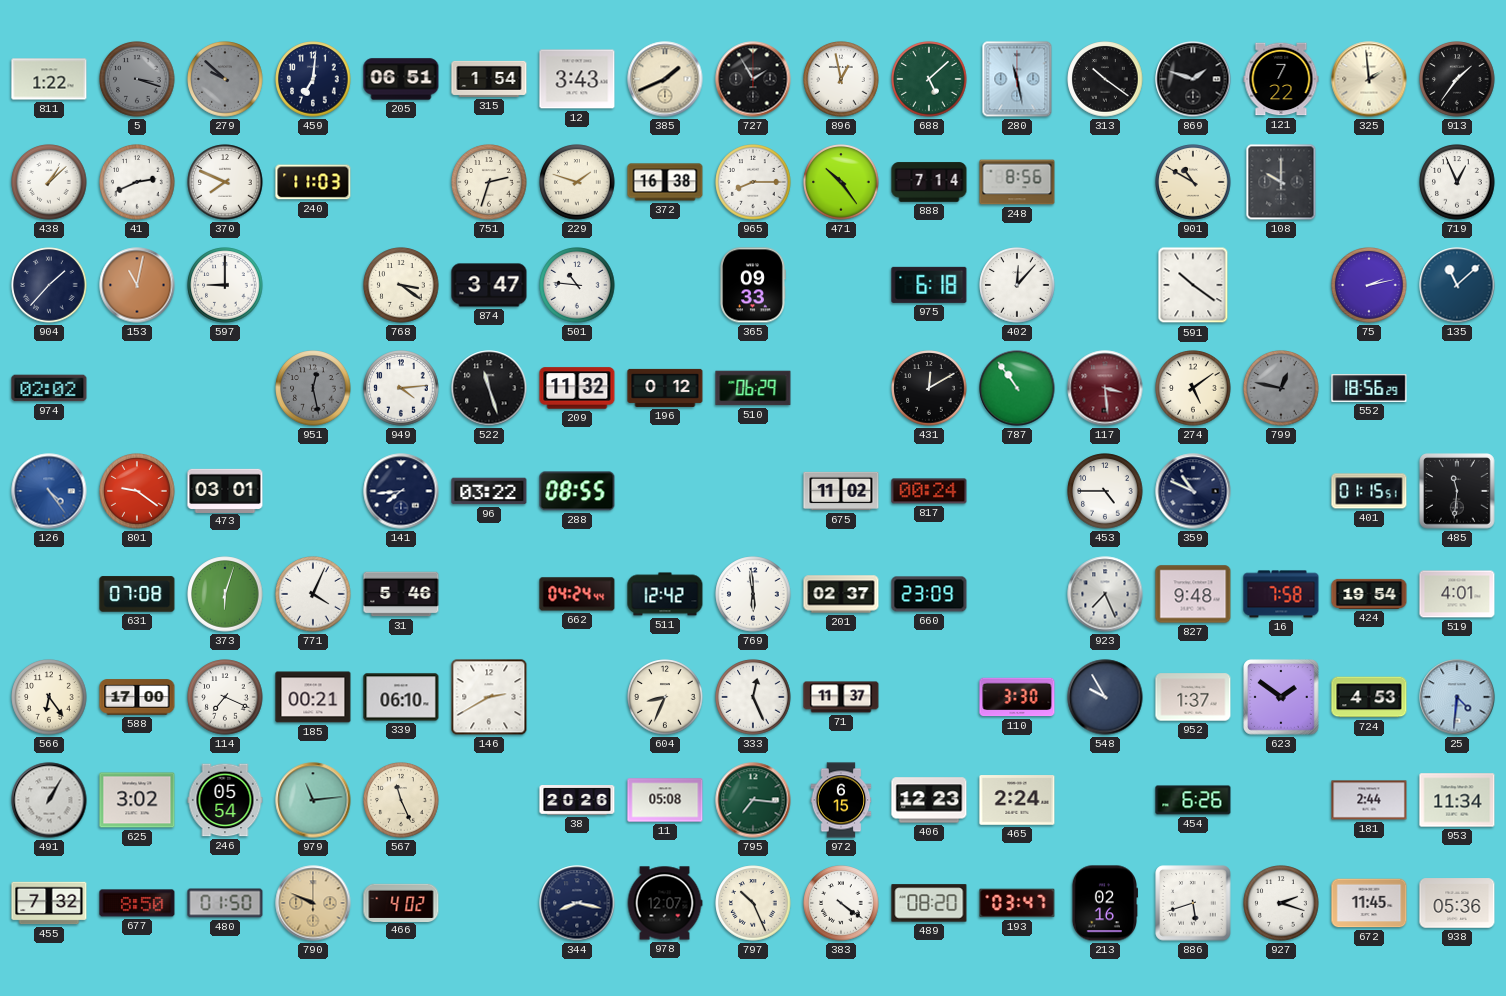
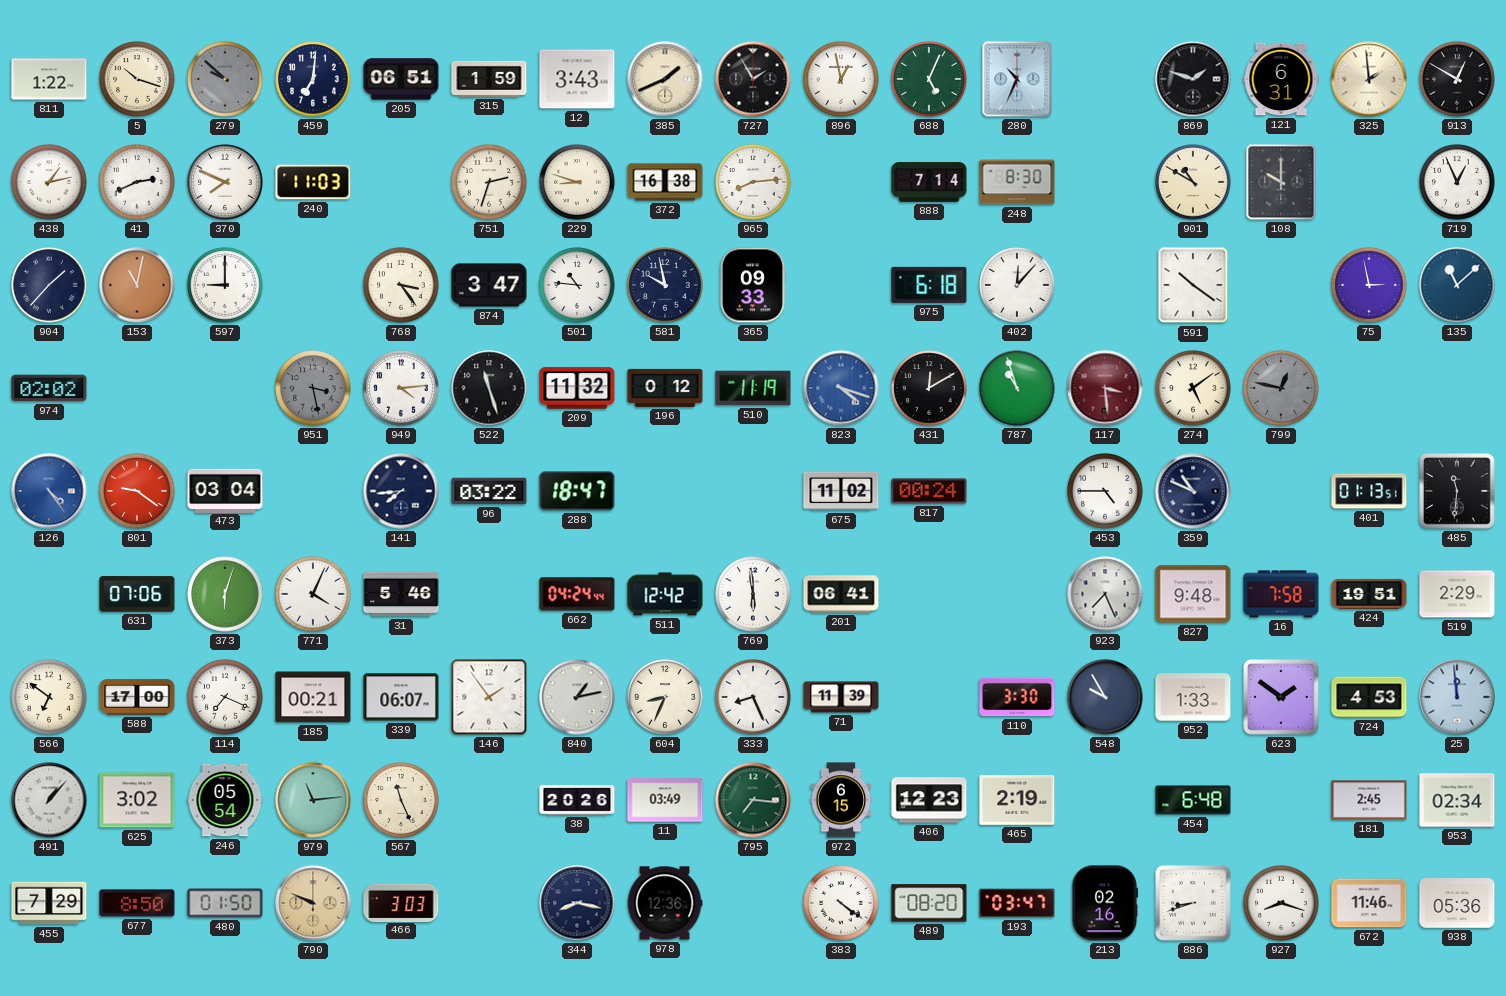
5: 3:18 -> 10:18 (137, 79)
5 dial: grey -> cream (137, 79)
315: 1:54 -> 1:59 (489, 79)
688: 5:08 -> 5:04 (929, 79)
280: 11:28 -> 10:34 (1017, 79)
313: 10:21 -> none (1105, 79)
121: 7:22 -> 6:31 (1281, 79)
913: 1:36 -> 12:50 (1457, 79)
438: 1:08 -> 1:13 (49, 182)
229: 1:48 -> 8:48 (577, 182)
965: 8:15 -> 8:14 (753, 182)
471: 10:24 -> none (841, 182)
248: 8:56 -> 8:30 (1017, 182)
768: 3:21 -> 3:24 (401, 285)
581: none -> 9:58 (665, 285)
75: 2:13 -> 2:58 (1369, 285)
951: 12:28 -> 3:28 (313, 388)
510: 06:29 -> 11:19 (753, 388)
823: none -> 4:18 (841, 388)
787: 10:54 -> 10:57 (1017, 388)
552: 18:56 -> none (1369, 388)
473: 03:01 -> 03:04 (225, 490)
288: 08:55 -> 18:47 (577, 491)
401: 01:15 -> 01:13 (1369, 491)
631: 07:08 -> 07:06 (137, 594)
201: 02:37 -> 06:41 (841, 594)
660: 23:09 -> none (929, 594)
424: 19:54 -> 19:51 (1369, 594)
519: 4:01 -> 2:29 (1457, 594)
566: 6:24 -> 6:51 (49, 697)
339: 06:10 -> 06:07 (401, 697)
146: 2:40 -> 1:54 (489, 697)
840: none -> 1:13 (577, 697)
333: 12:26 -> 8:26 (753, 697)
71: 11:37 -> 11:39 (841, 697)
952: 1:37 -> 1:33 (1193, 697)
25: 4:31 -> 11:59 (1457, 697)
491: 1:05 -> 1:07 (49, 800)
11: 05:08 -> 03:49 (665, 800)
465: 2:24 -> 2:19 (1017, 800)
454: 6:26 -> 6:48 (1193, 800)
181: 2:44 -> 2:45 (1369, 800)
953: 11:34 -> 02:34 (1457, 800)
455: 7:32 -> 7:29 (49, 903)
466: 4:02 -> 3:03 (401, 902)
978: 12:07 -> 12:36 (665, 903)
797: 10:26 -> none (753, 903)
886: 5:42 -> 8:42 (1193, 903)
927: 2:18 -> 8:18 (1281, 903)
672: 11:45 -> 11:46 (1369, 903)
